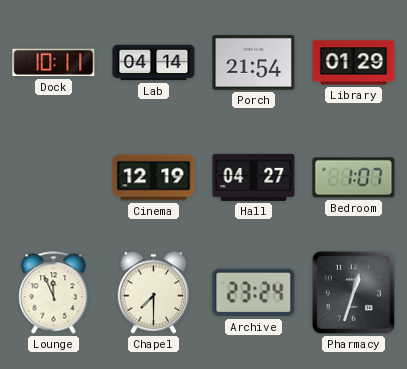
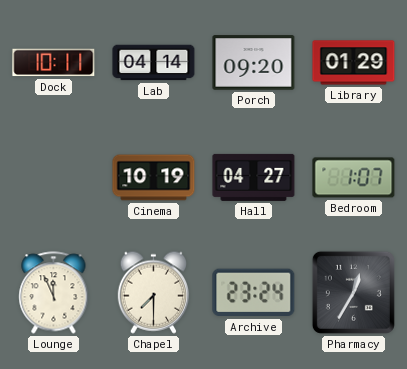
Porch: 21:54 -> 09:20 (254, 63)
Cinema: 12:19 -> 10:19 (154, 178)
Pharmacy: 12:33 -> 12:35 (353, 292)
